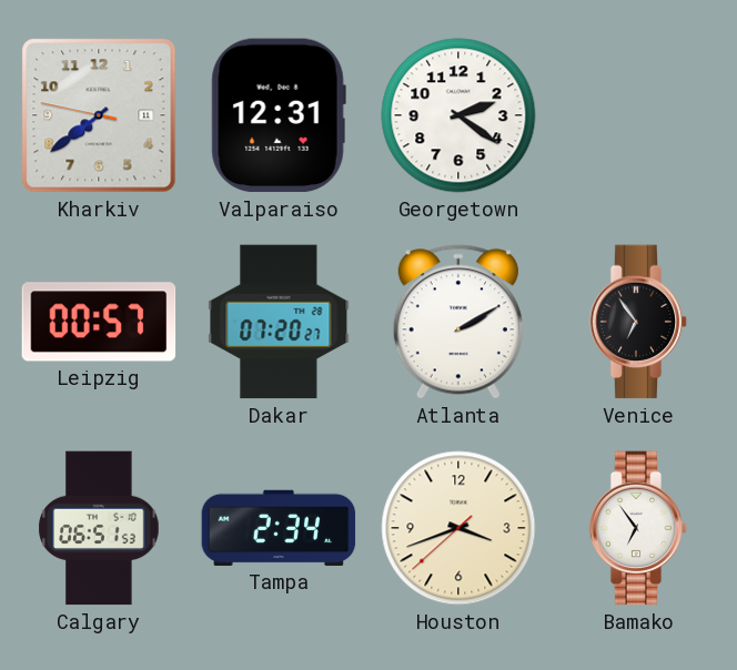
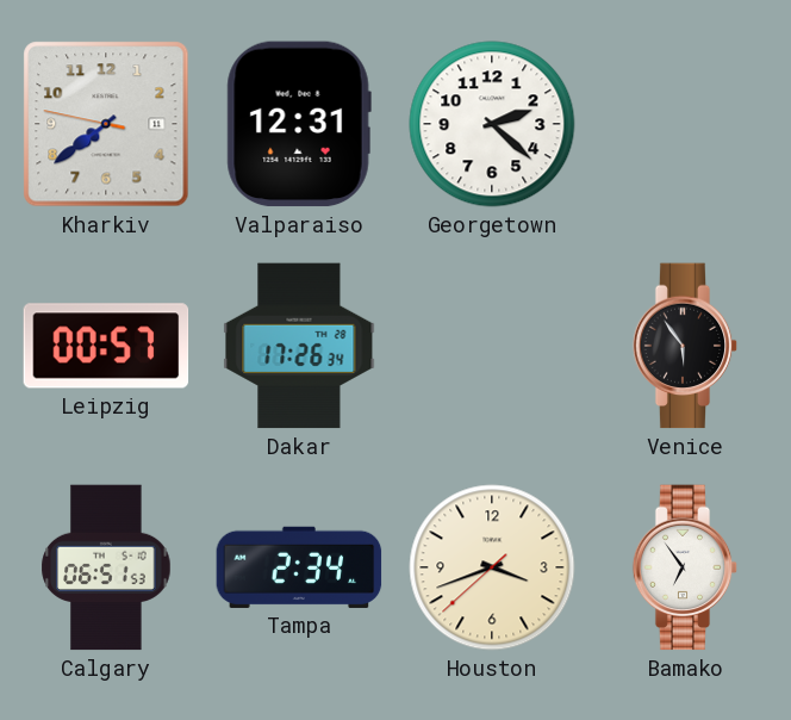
Georgetown: 2:21 -> 2:22 (492, 124)
Dakar: 07:20 -> 17:26 (299, 346)
Atlanta: 2:10 -> none (458, 322)
Venice: 6:54 -> 5:54 (685, 346)
